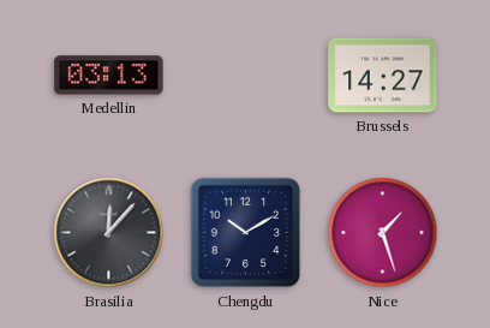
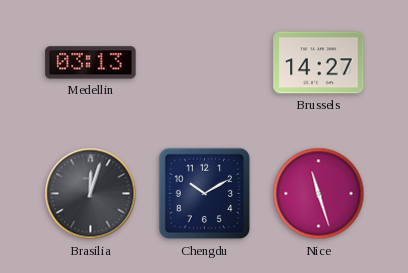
Brasilia: 12:07 -> 12:03 (91, 194)
Nice: 1:27 -> 11:27 (319, 194)
